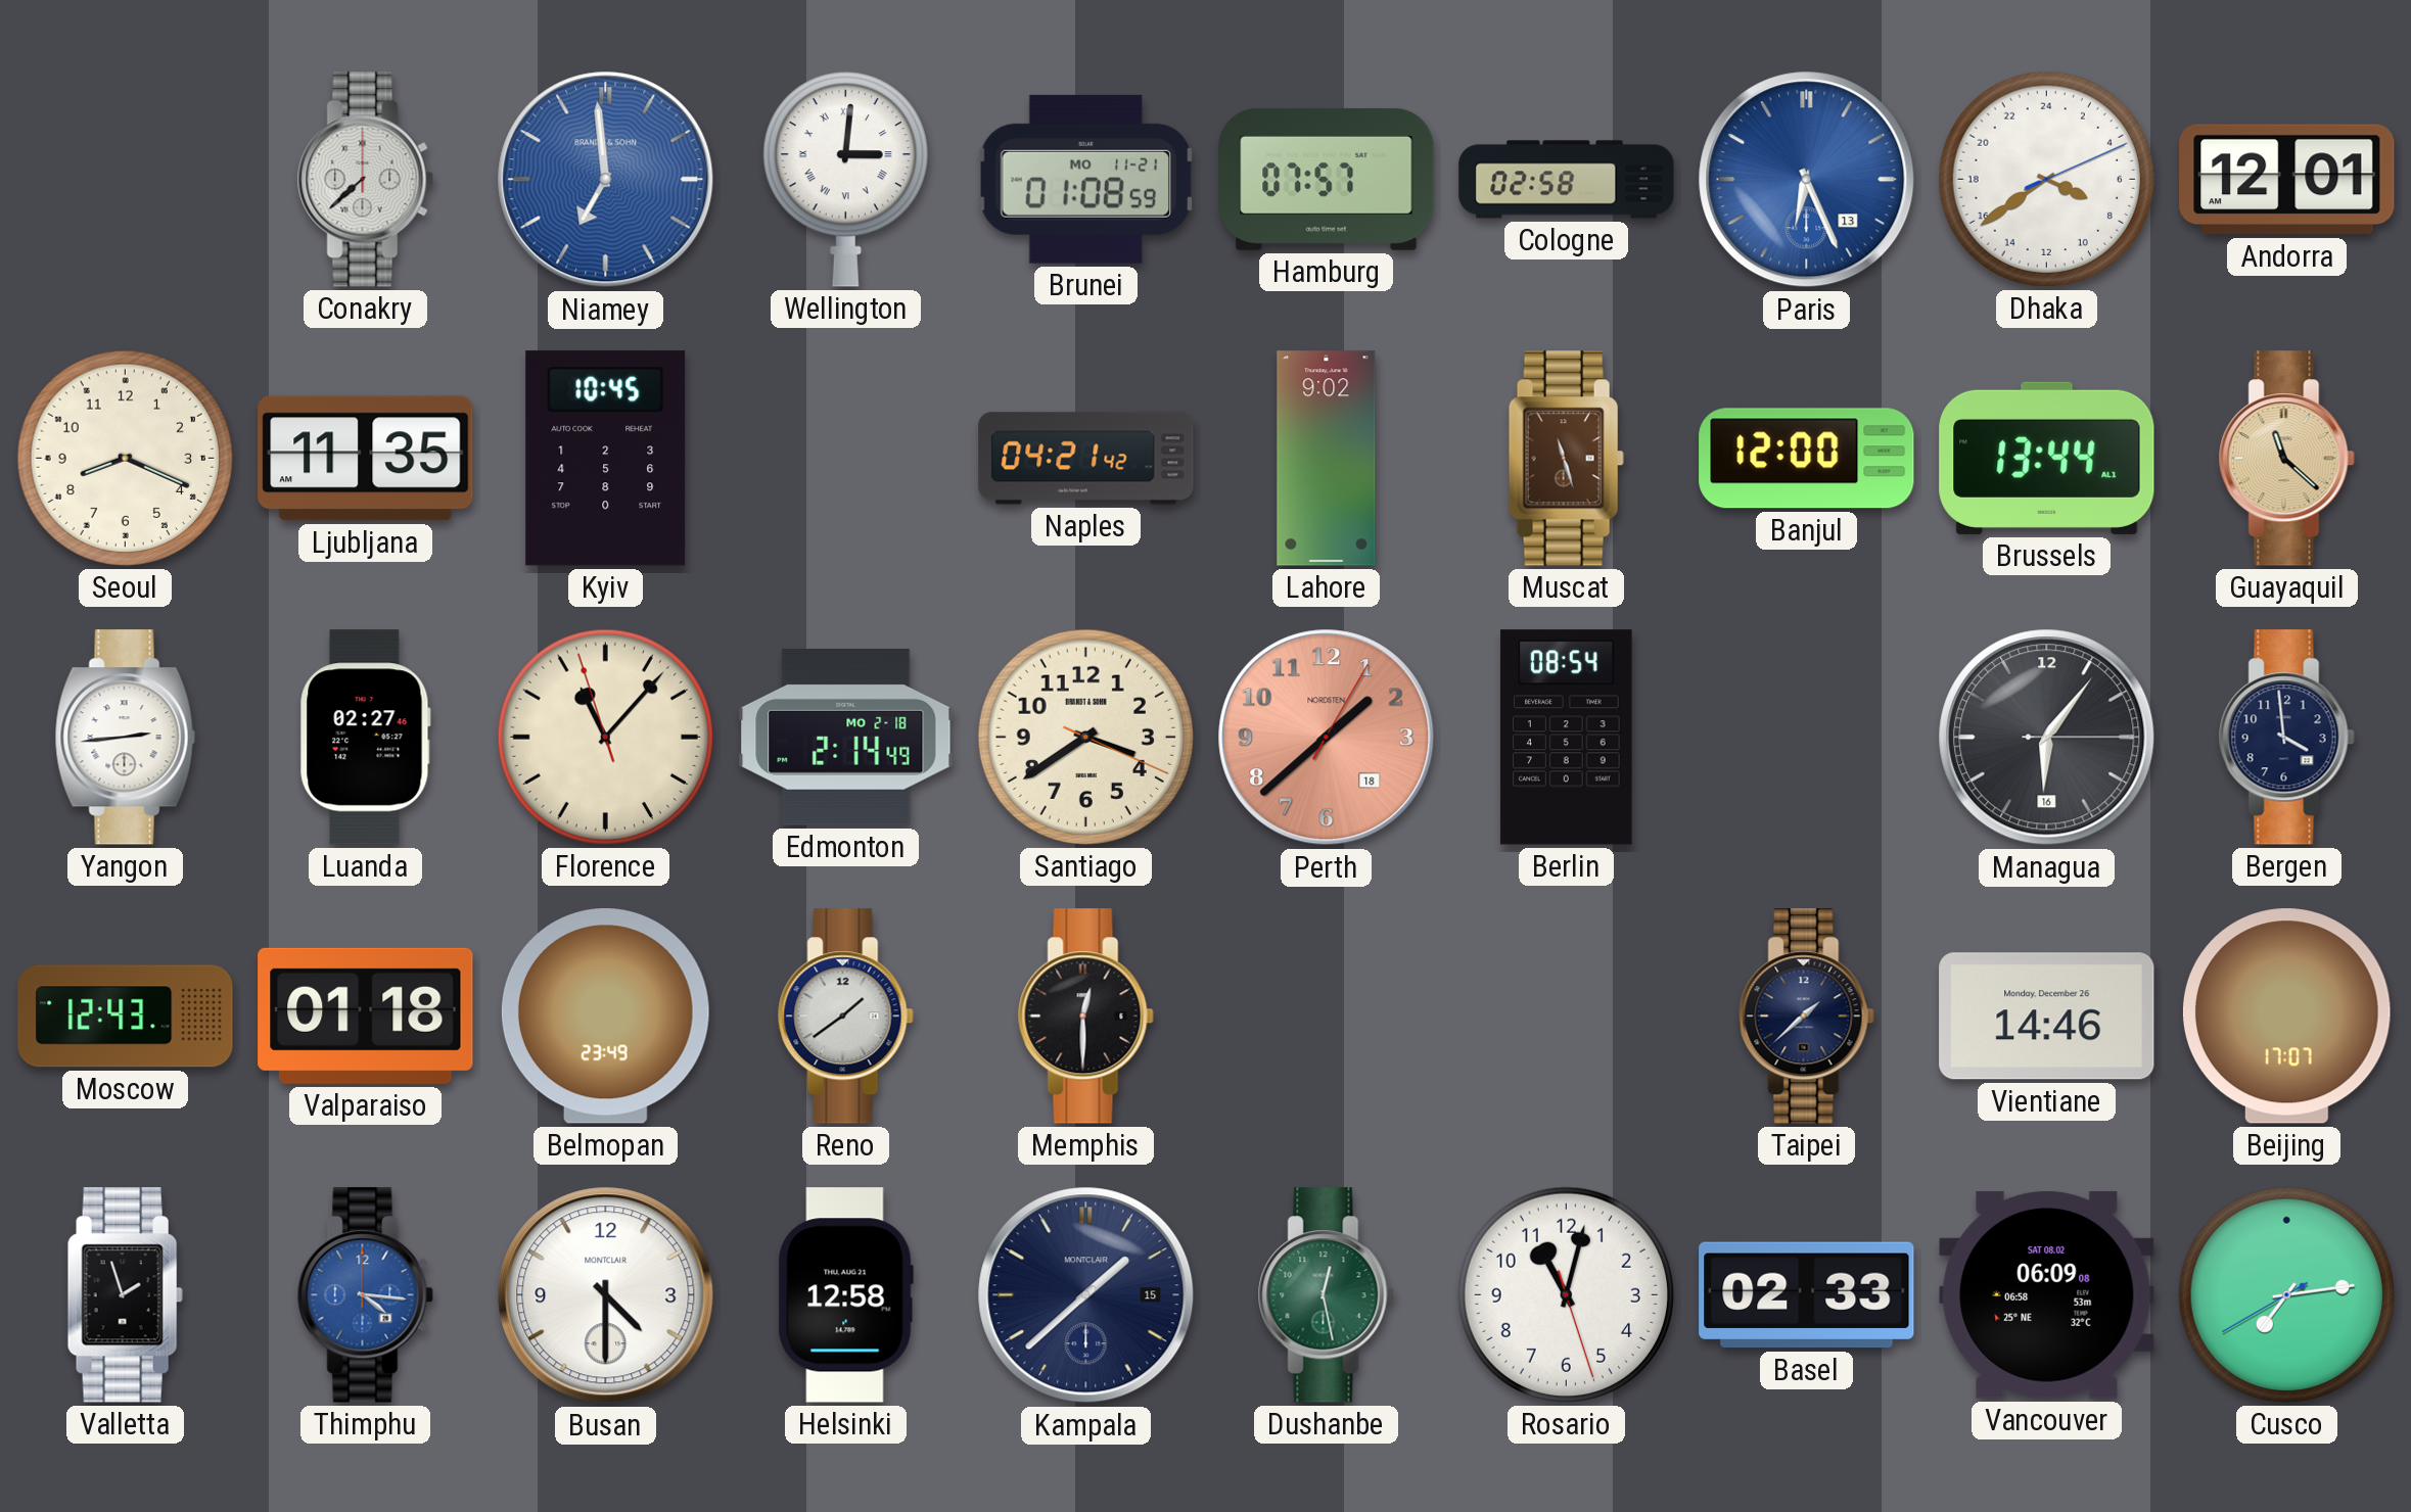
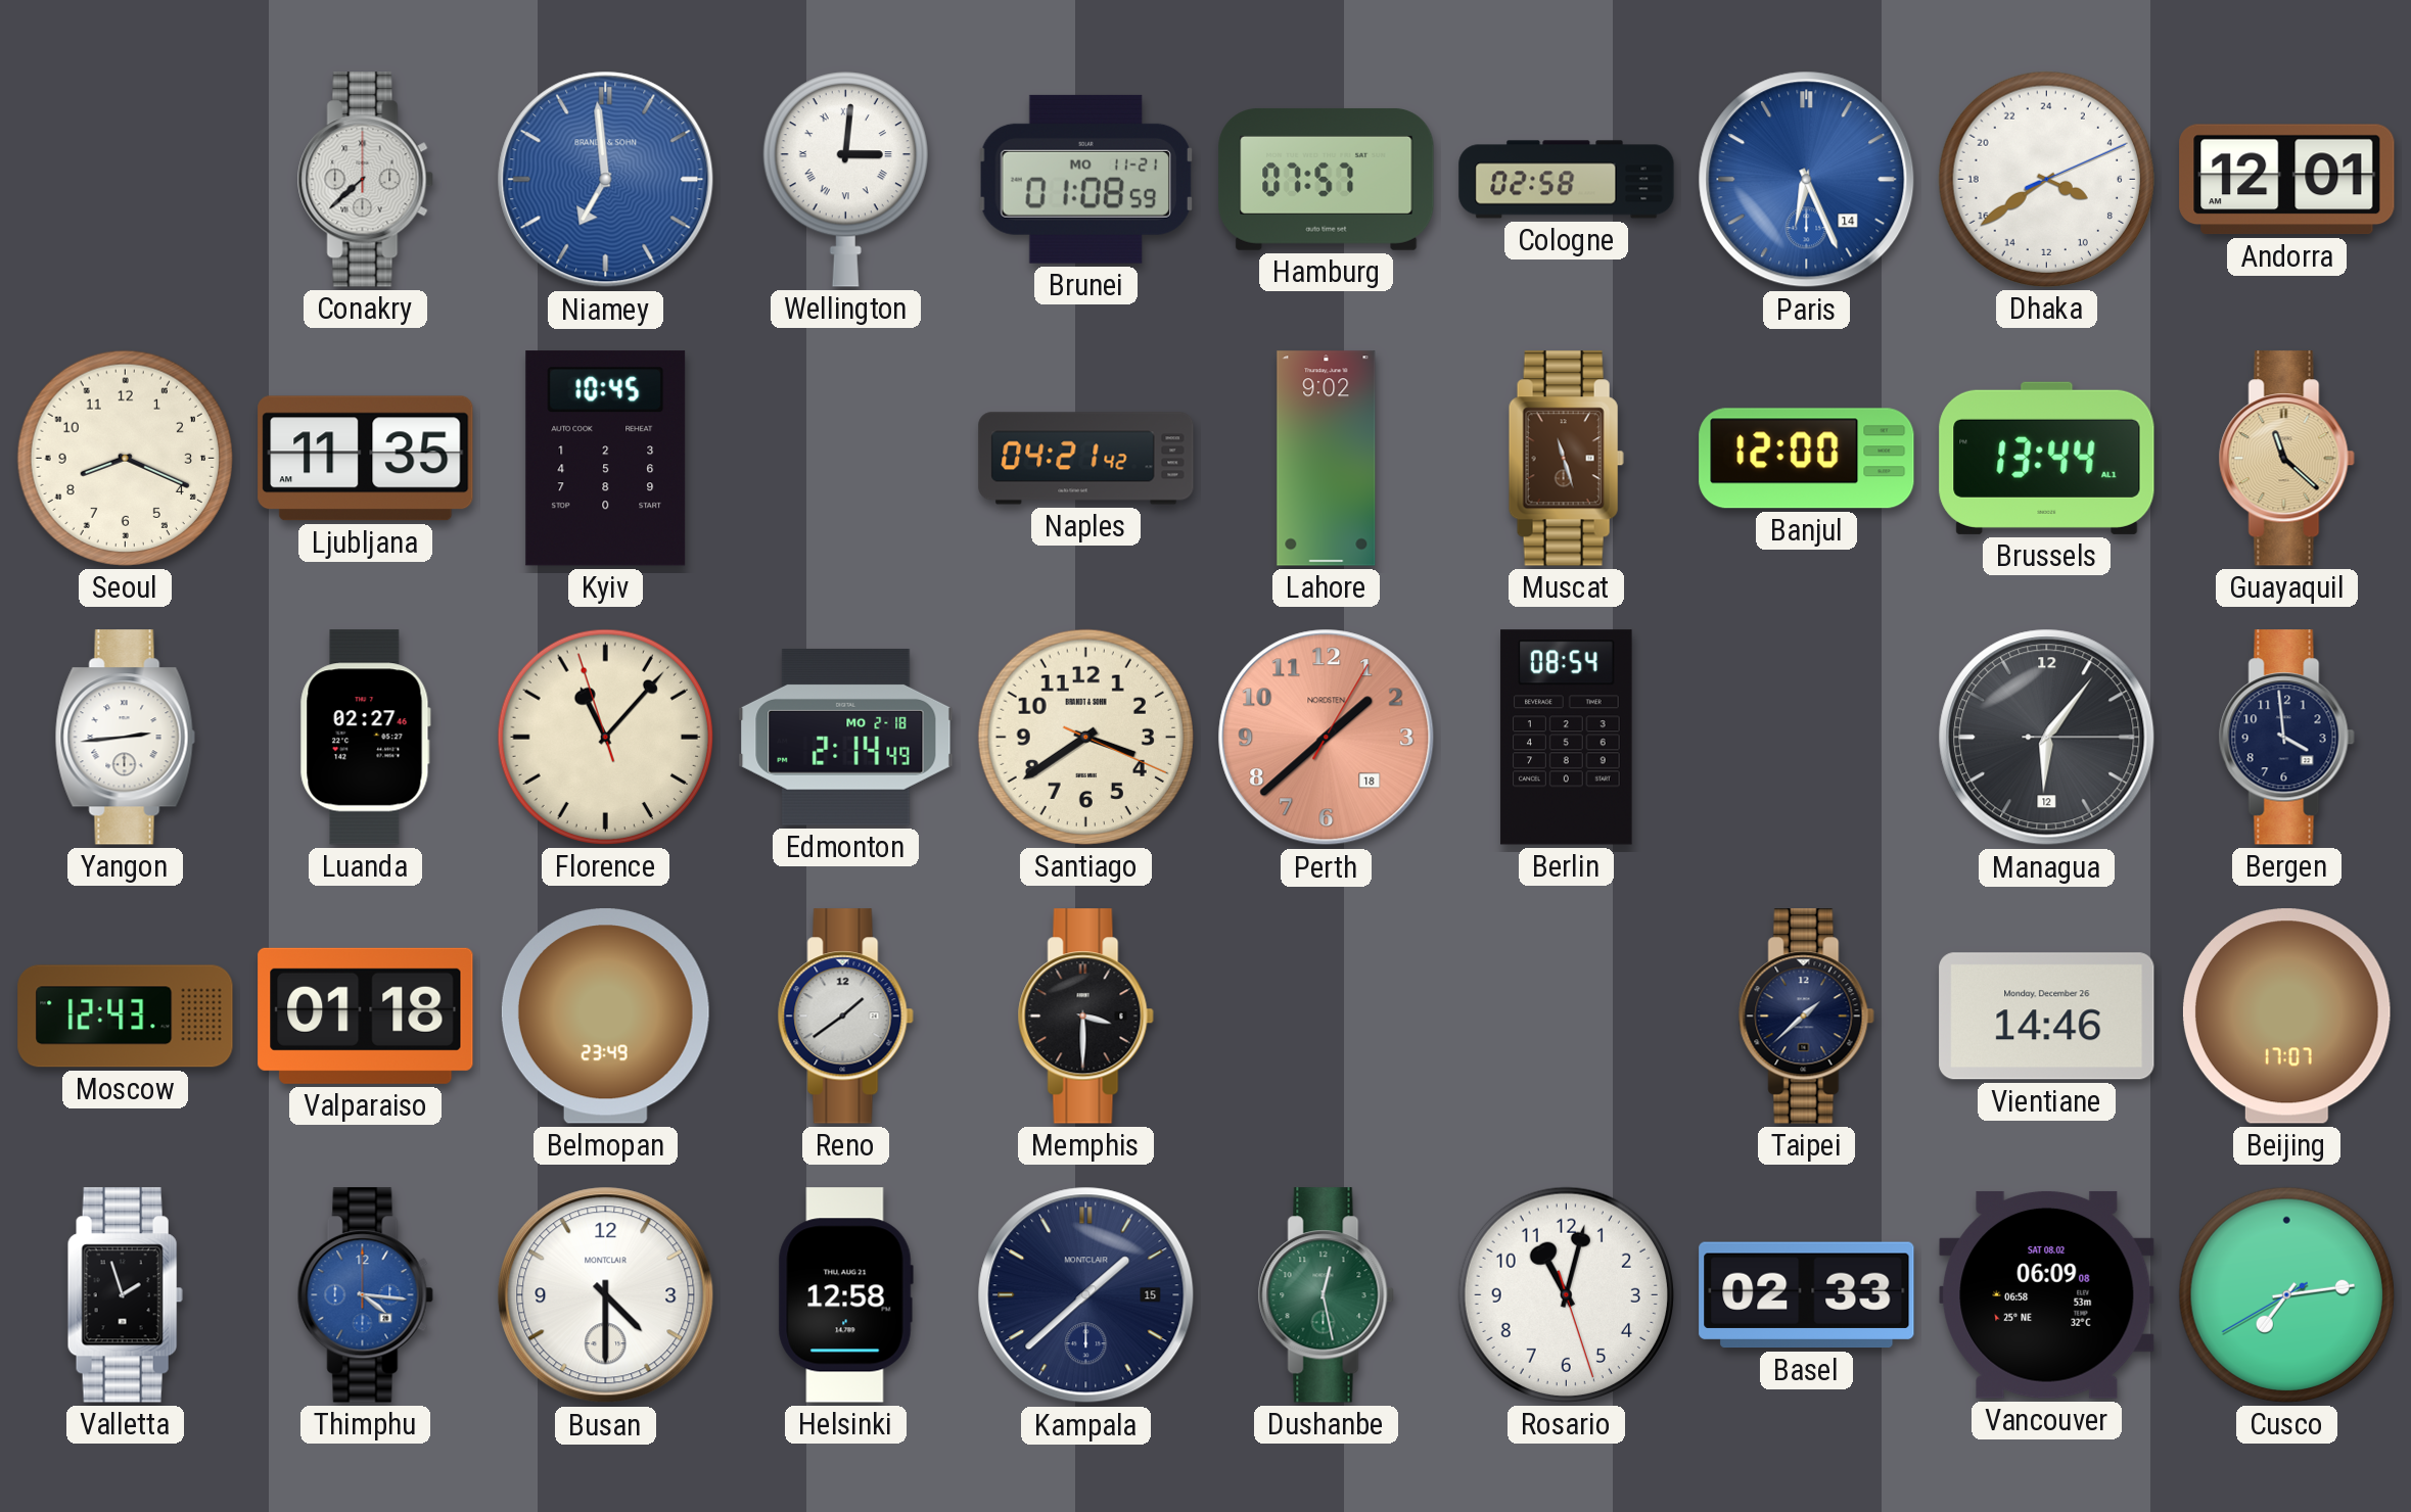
Paris date: 13 -> 14 (1807, 180)
Managua date: 16 -> 12 (2047, 738)
Memphis: 12:30 -> 3:30 (1085, 1017)
